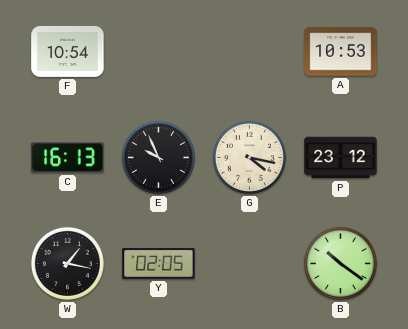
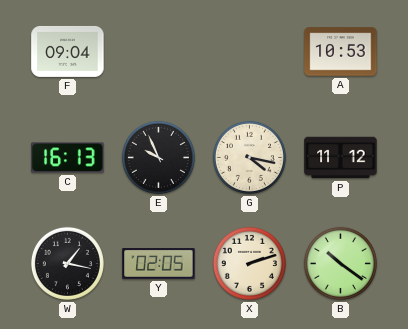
F: 10:54 -> 09:04 (68, 51)
P: 23:12 -> 11:12 (341, 158)
X: none -> 2:12 (249, 263)
